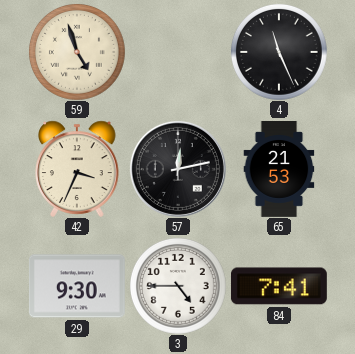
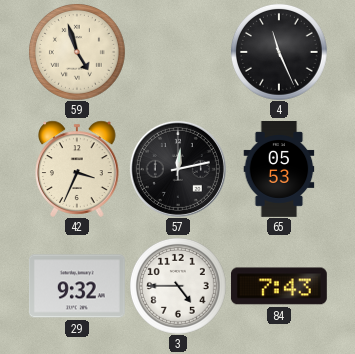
65: 21:53 -> 05:53 (279, 170)
29: 9:30 -> 9:32 (77, 286)
84: 7:41 -> 7:43 (279, 286)
